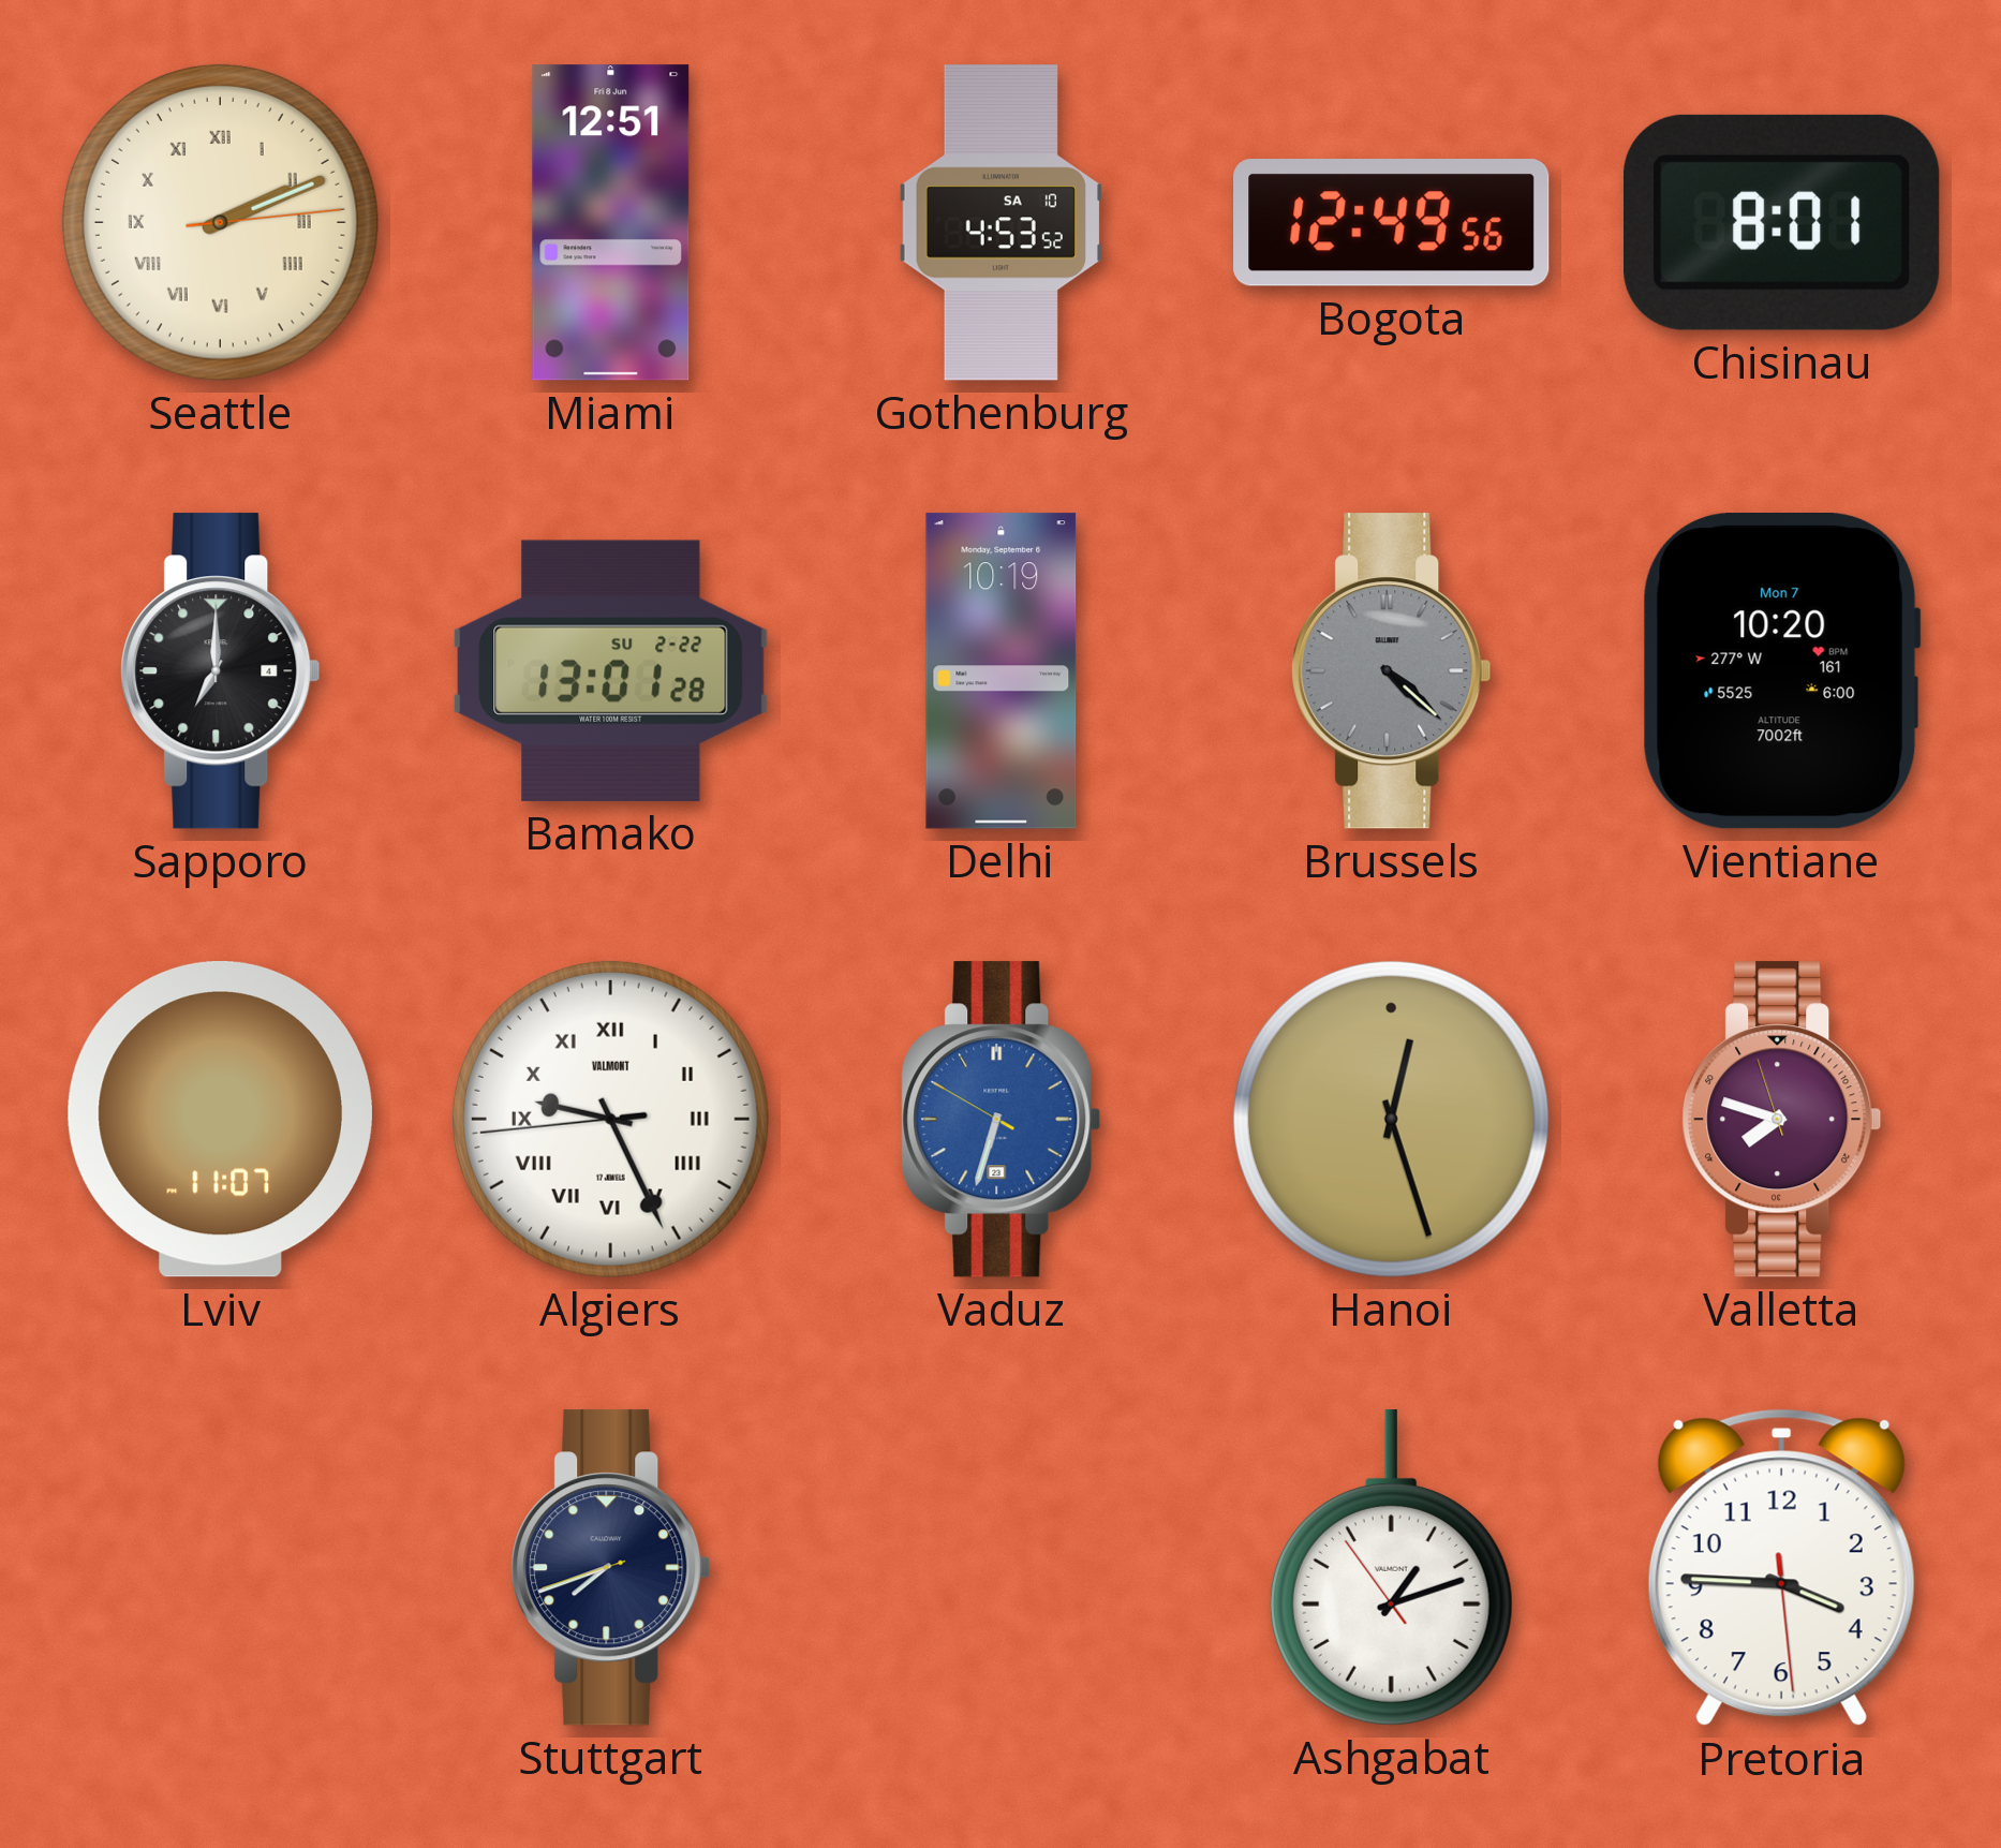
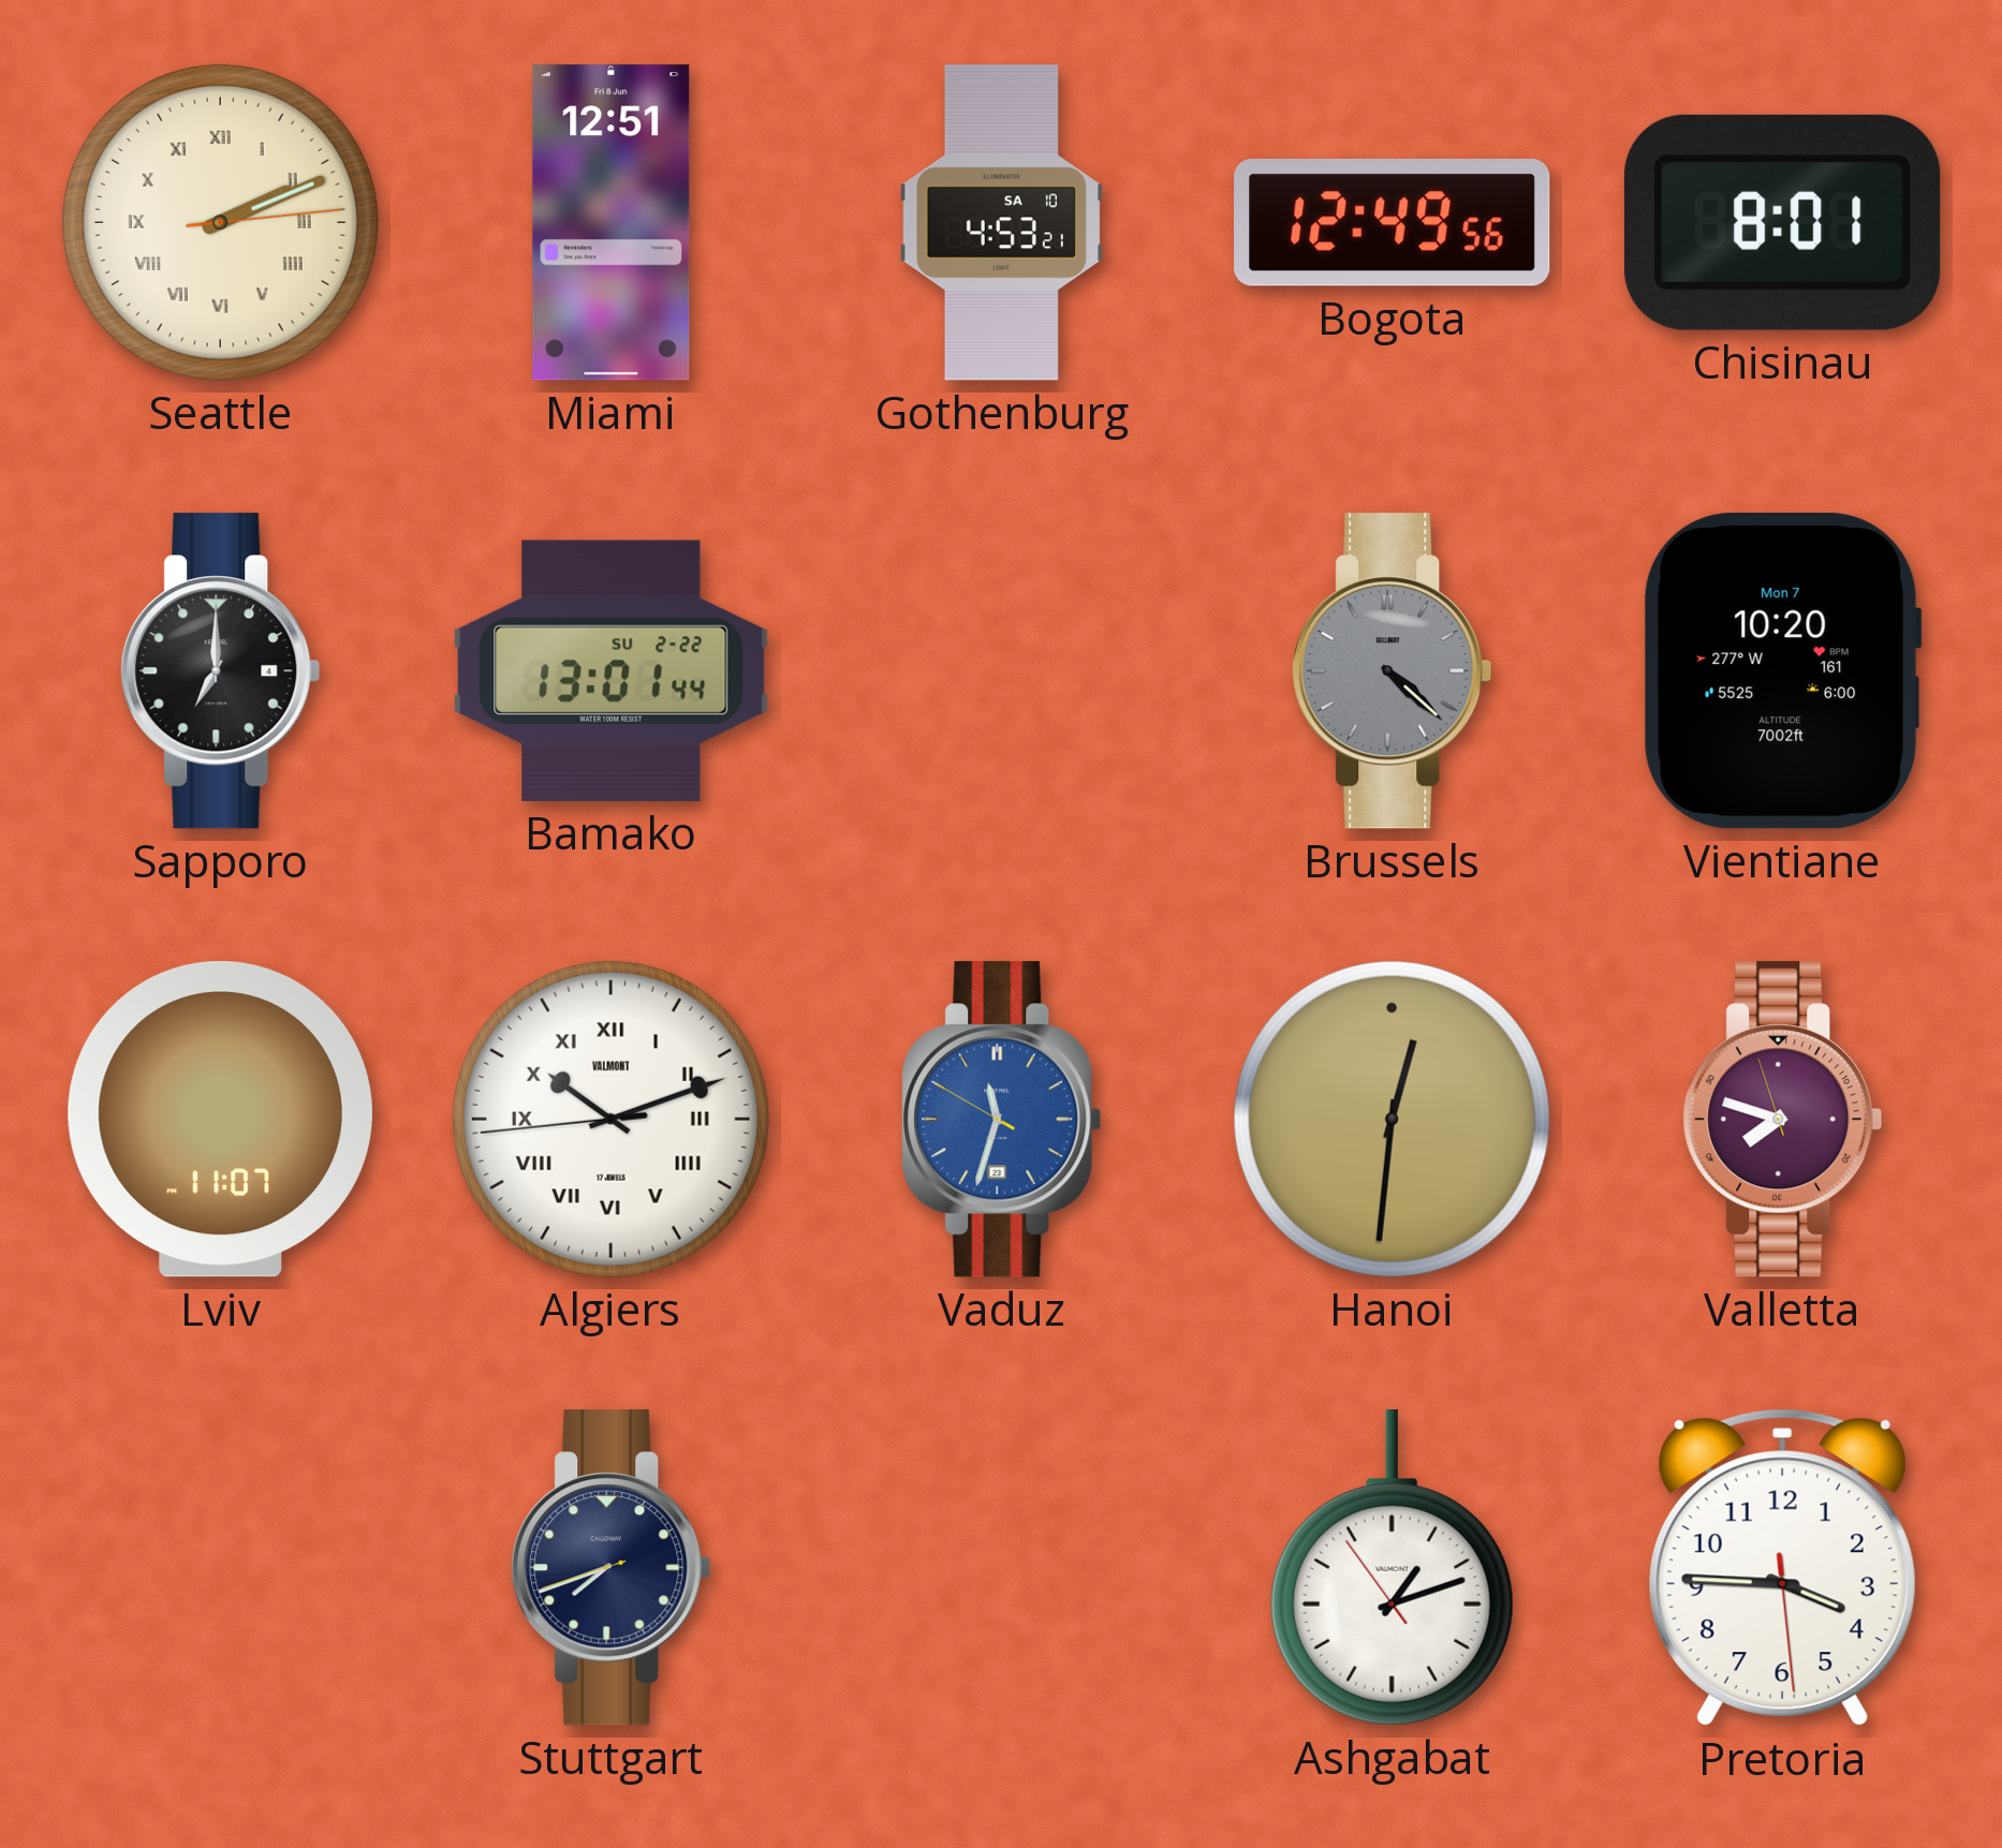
Gothenburg: 4:53:52 -> 4:53:21 (1001, 223)
Bamako: 13:01:28 -> 13:01:44 (612, 670)
Delhi: 10:19 -> none (1002, 671)
Algiers: 9:25 -> 10:11 (610, 1119)
Vaduz: 6:32 -> 11:32 (1002, 1120)
Hanoi: 12:27 -> 12:31 (1392, 1119)
